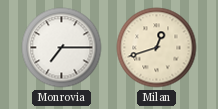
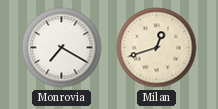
Monrovia: 7:15 -> 7:20 (62, 48)
